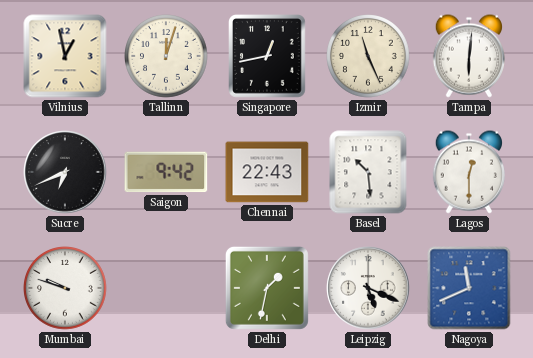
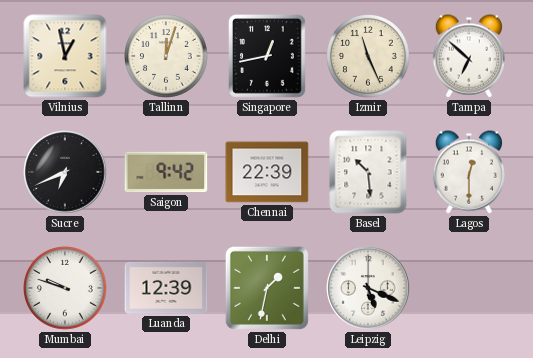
Tampa: 6:01 -> 6:52 (469, 56)
Chennai: 22:43 -> 22:39 (267, 172)
Luanda: none -> 12:39 (166, 288)
Nagoya: 11:41 -> none (469, 288)
